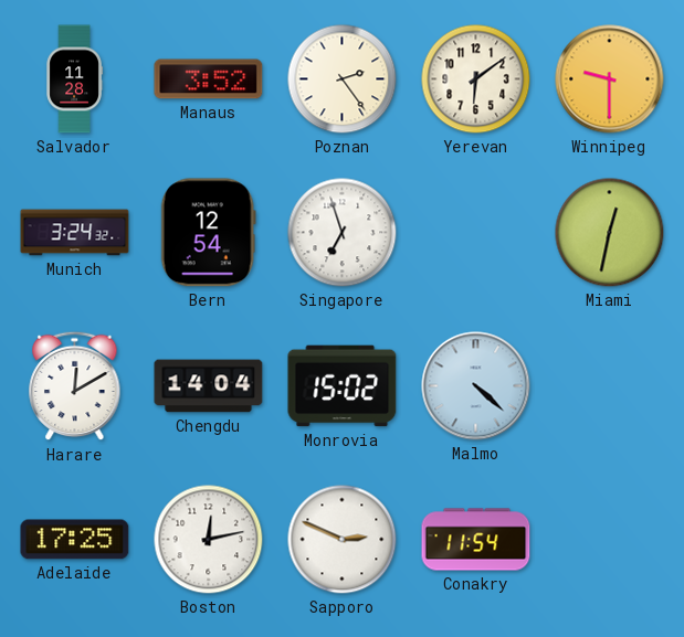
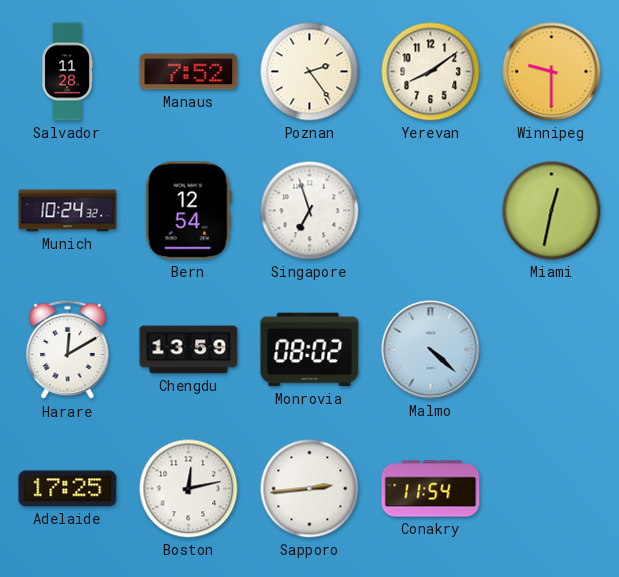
Manaus: 3:52 -> 7:52 (189, 72)
Yerevan: 6:09 -> 8:09 (431, 72)
Munich: 3:24 -> 10:24 (68, 211)
Chengdu: 14:04 -> 13:59 (189, 350)
Monrovia: 15:02 -> 08:02 (310, 350)
Sapporo: 2:49 -> 2:44 (310, 489)
